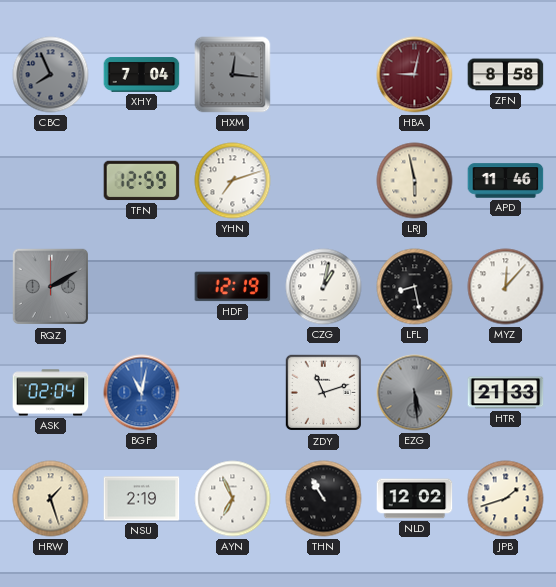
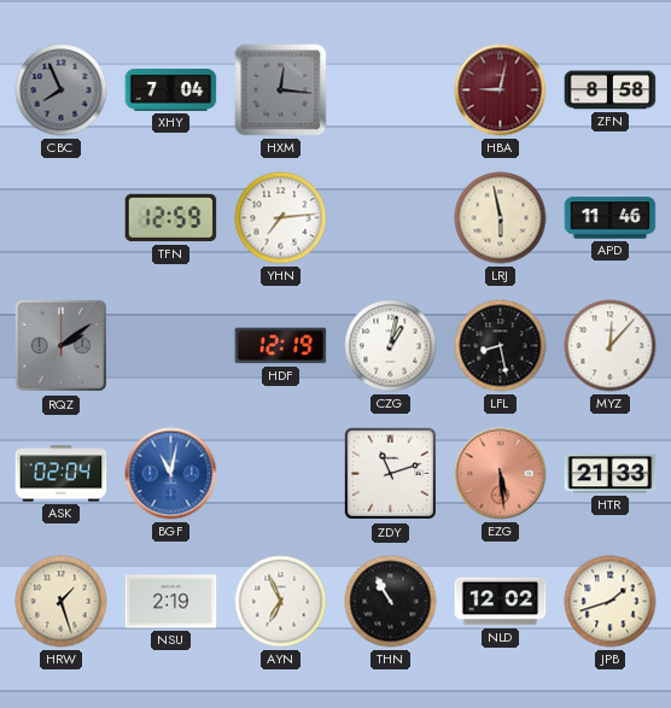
YHN: 7:12 -> 7:14 (281, 218)
RQZ: 2:10 -> 2:09 (62, 346)
EZG dial: grey -> salmon (501, 474)
